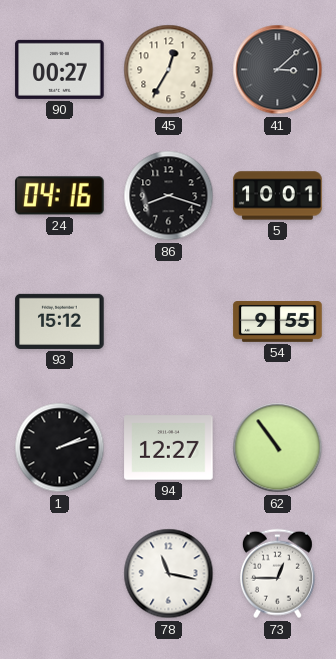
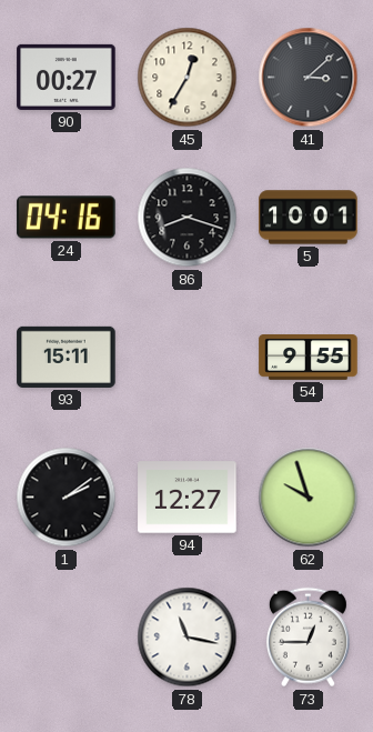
93: 15:12 -> 15:11 (67, 357)
1: 2:12 -> 2:09 (67, 498)
62: 10:54 -> 9:57 (309, 498)
